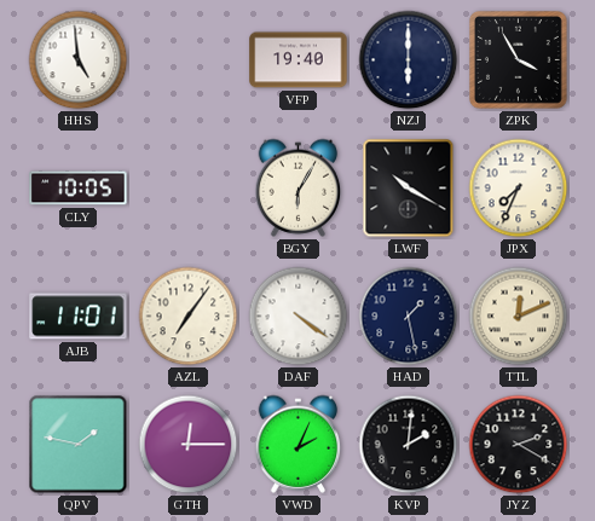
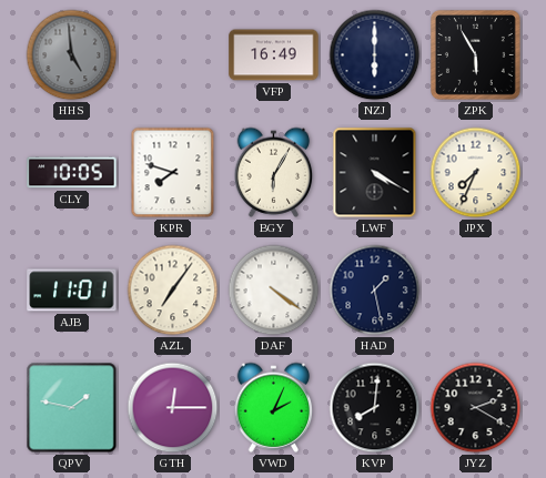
HHS dial: white -> grey (72, 55)
VFP: 19:40 -> 16:49 (274, 55)
ZPK: 3:55 -> 5:55 (475, 54)
KPR: none -> 7:48 (173, 173)
LWF: 10:20 -> 4:20 (375, 173)
TTL: 12:11 -> none (519, 317)
KVP: 2:01 -> 8:01 (375, 408)
